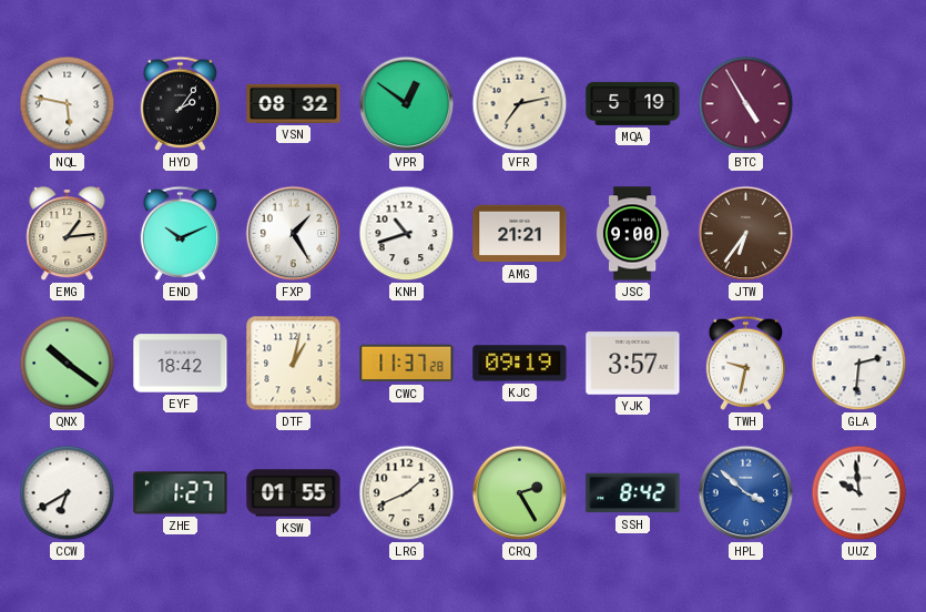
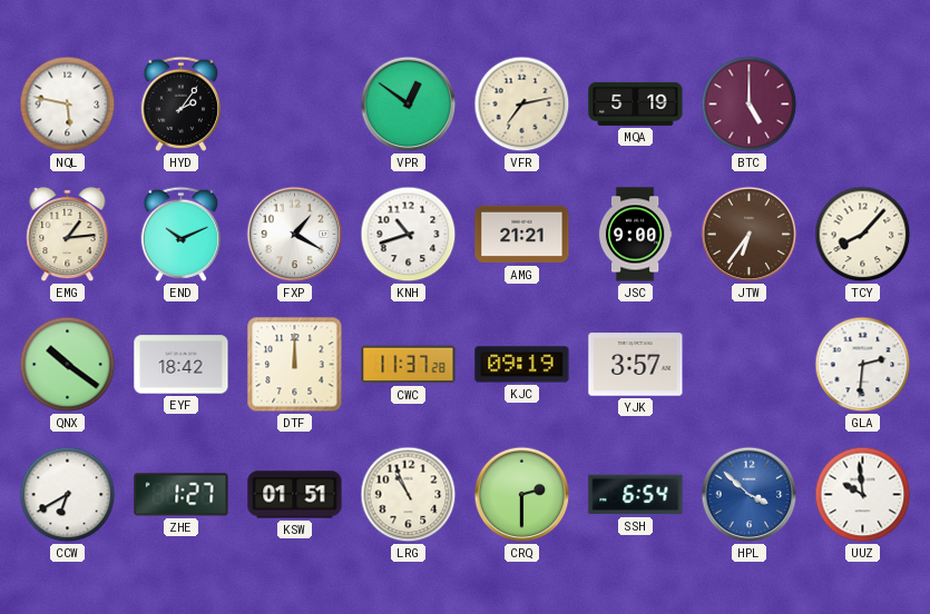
VSN: 08:32 -> none (294, 103)
BTC: 4:55 -> 5:00 (750, 105)
FXP: 1:25 -> 1:20 (295, 235)
TCY: none -> 8:07 (863, 235)
DTF: 1:02 -> 12:00 (295, 365)
TWH: 9:32 -> none (745, 363)
KSW: 01:55 -> 01:51 (295, 495)
LRG: 1:41 -> 10:56 (409, 495)
CRQ: 2:25 -> 2:30 (522, 495)
SSH: 8:42 -> 6:54 (636, 495)
